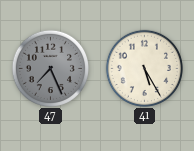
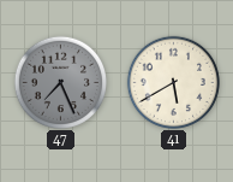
41: 5:25 -> 5:40 (173, 82)
